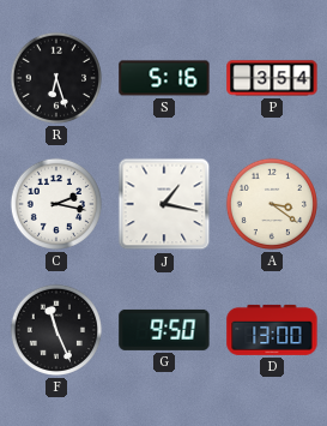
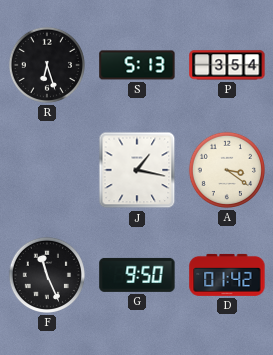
S: 5:16 -> 5:13 (137, 65)
C: 2:17 -> none (56, 204)
D: 13:00 -> 01:42 (227, 275)
